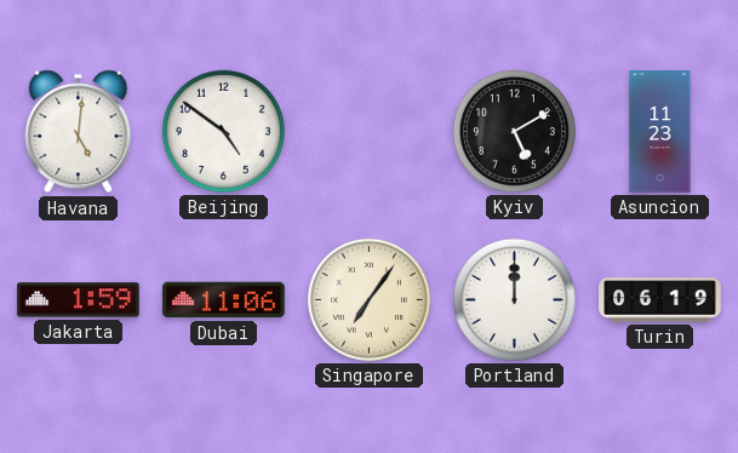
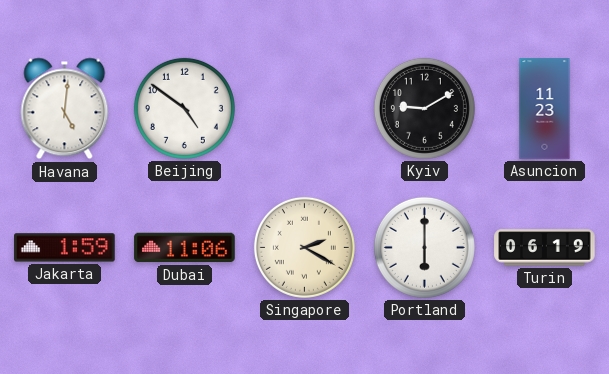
Kyiv: 5:10 -> 9:10 (424, 108)
Singapore: 7:06 -> 2:20 (304, 247)
Portland: 12:00 -> 6:00 (424, 247)
